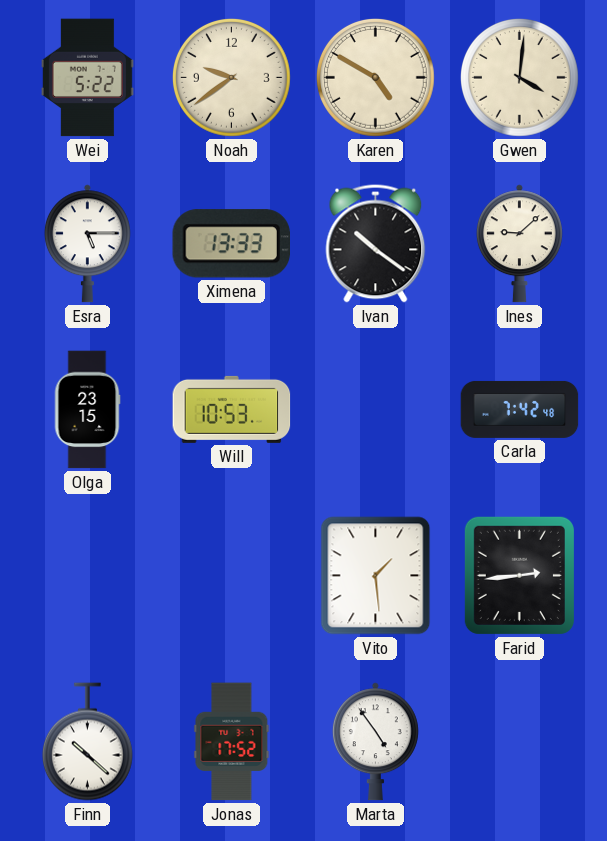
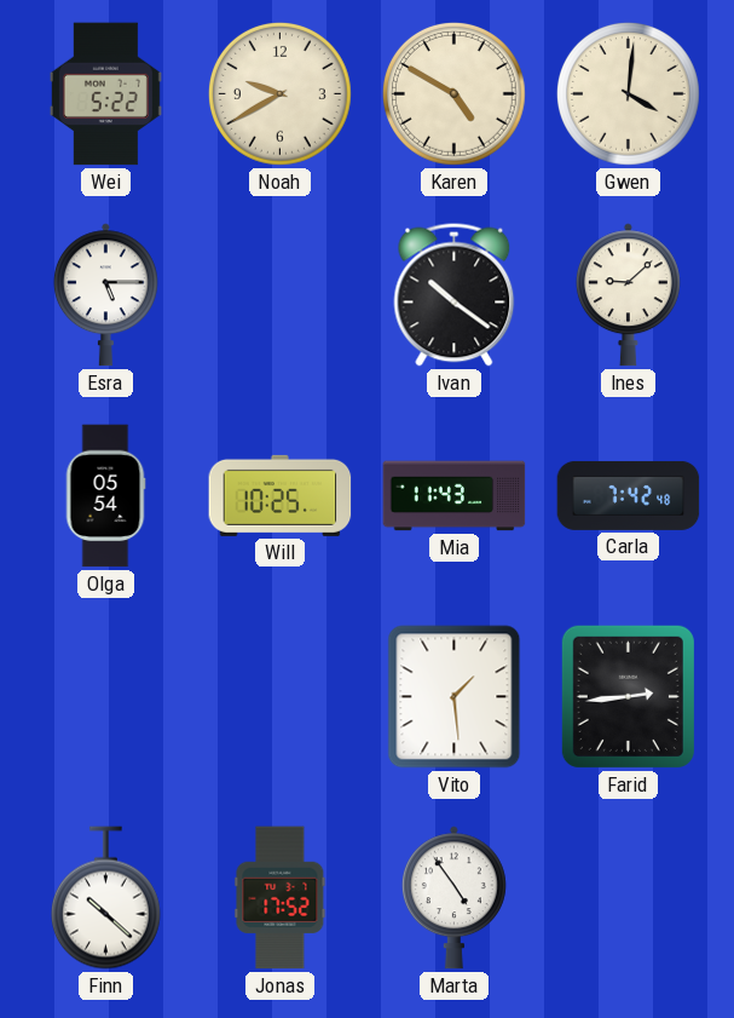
Noah: 9:39 -> 9:40 (281, 94)
Ximena: 13:33 -> none (231, 244)
Olga: 23:15 -> 05:54 (105, 496)
Will: 10:53 -> 10:25 (281, 495)
Mia: none -> 11:43 (455, 496)
